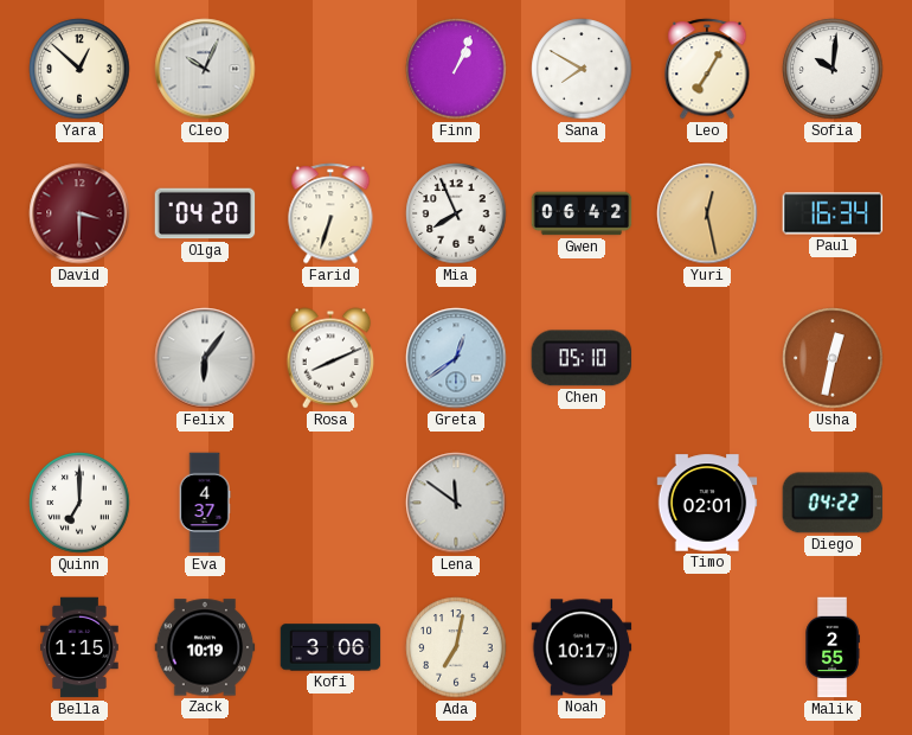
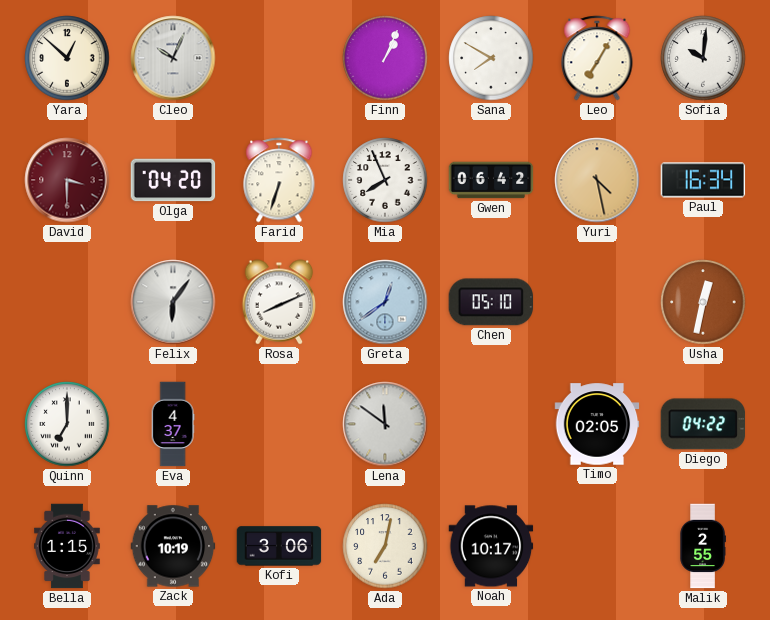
Yuri: 12:28 -> 4:28 (597, 180)
Timo: 02:01 -> 02:05 (597, 424)
